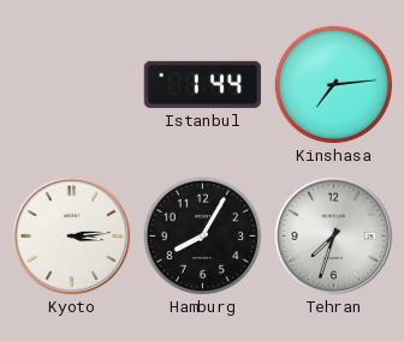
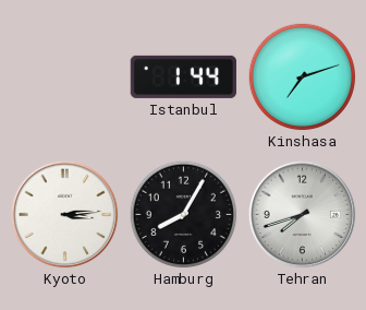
Kinshasa: 7:14 -> 7:12 (303, 77)
Tehran: 7:33 -> 7:42 (303, 215)
